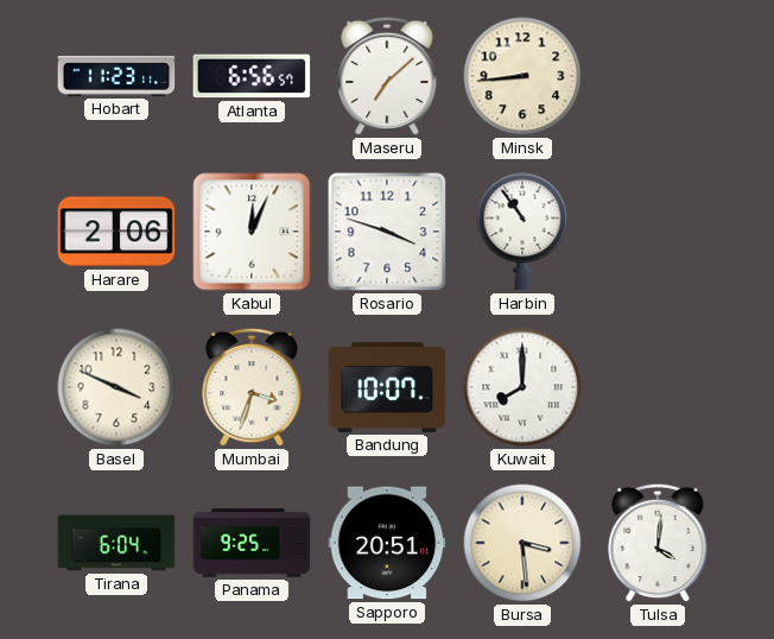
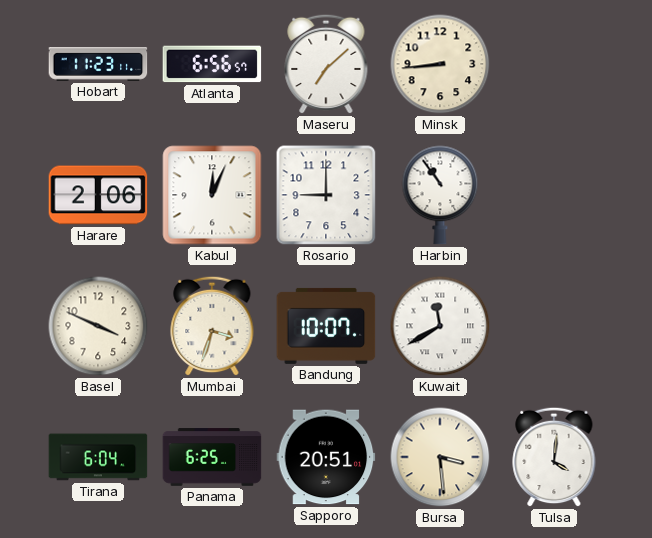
Rosario: 3:48 -> 9:00 (326, 195)
Kuwait: 8:00 -> 11:40 (440, 326)
Panama: 9:25 -> 6:25 (212, 457)
